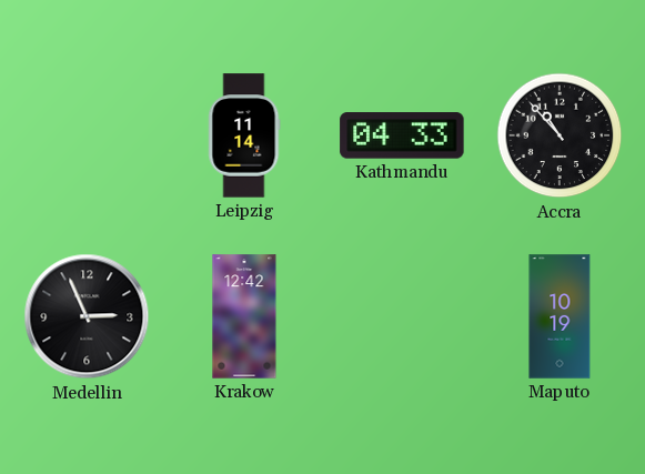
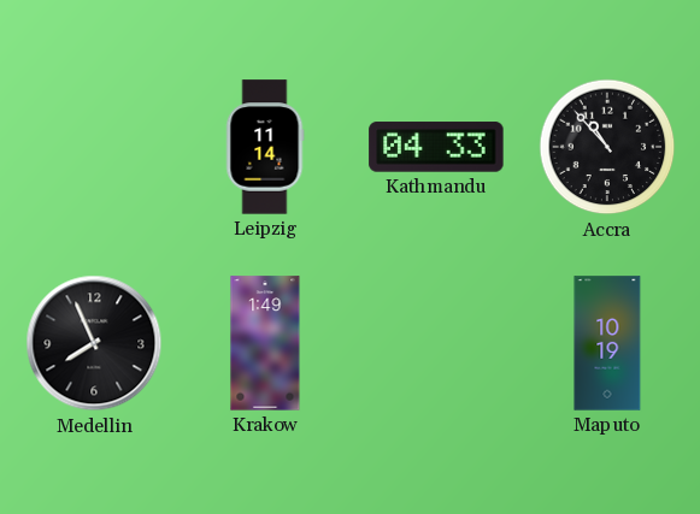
Medellin: 2:56 -> 7:56 (94, 343)
Krakow: 12:42 -> 1:49 (265, 343)
